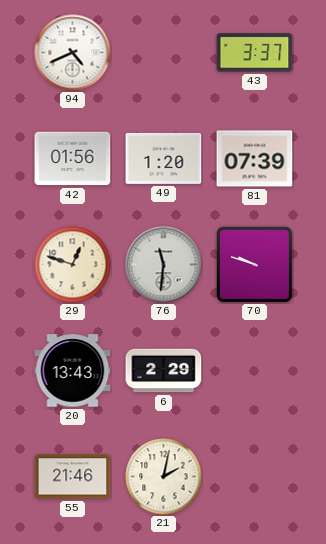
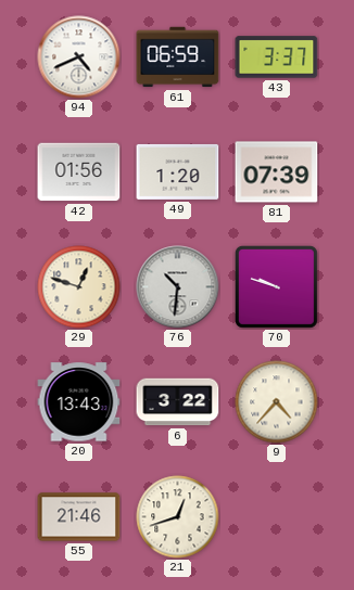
61: none -> 06:59 (178, 57)
76: 11:31 -> 10:31 (178, 287)
6: 2:29 -> 3:22 (178, 402)
9: none -> 4:37 (277, 402)
21: 2:02 -> 12:42 (178, 517)
